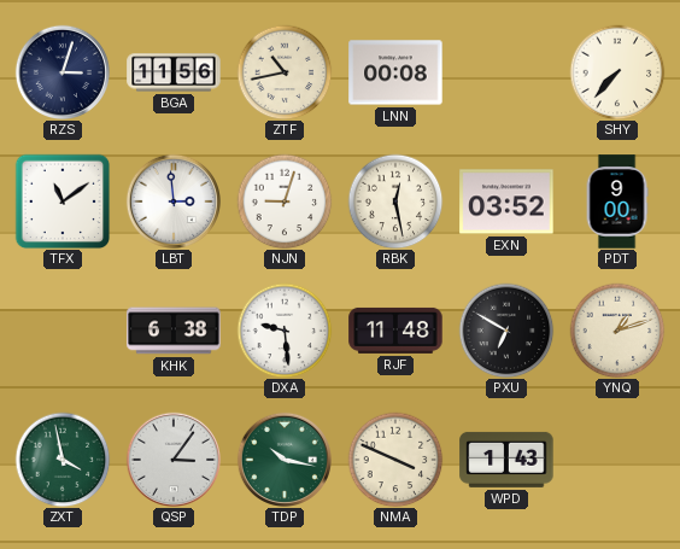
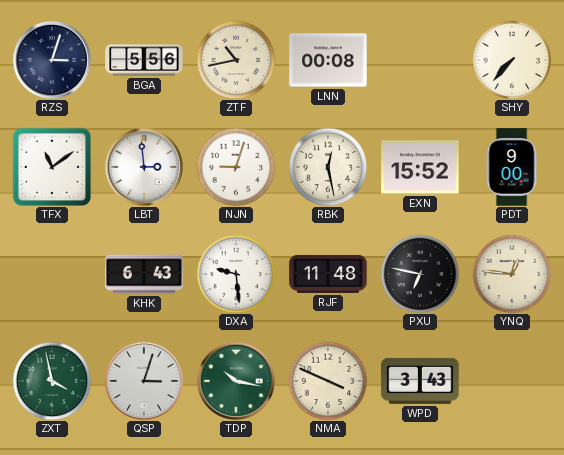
BGA: 11:56 -> 5:56 (144, 60)
EXN: 03:52 -> 15:52 (420, 167)
KHK: 6:38 -> 6:43 (144, 274)
PXU: 6:50 -> 6:47 (420, 274)
YNQ: 1:12 -> 12:46 (512, 274)
QSP: 3:06 -> 3:03 (143, 380)
WPD: 1:43 -> 3:43 (420, 381)
